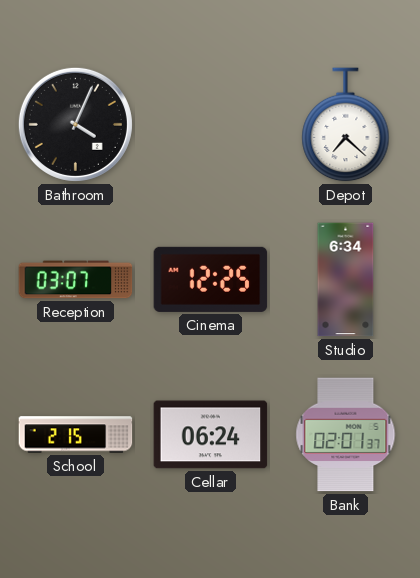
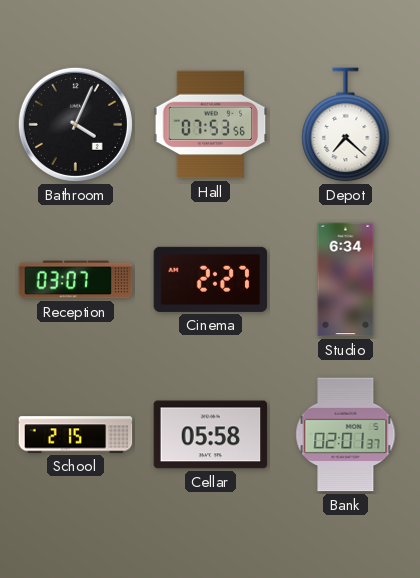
Hall: none -> 07:53 (211, 125)
Cinema: 12:25 -> 2:27 (211, 279)
Cellar: 06:24 -> 05:58 (211, 435)
